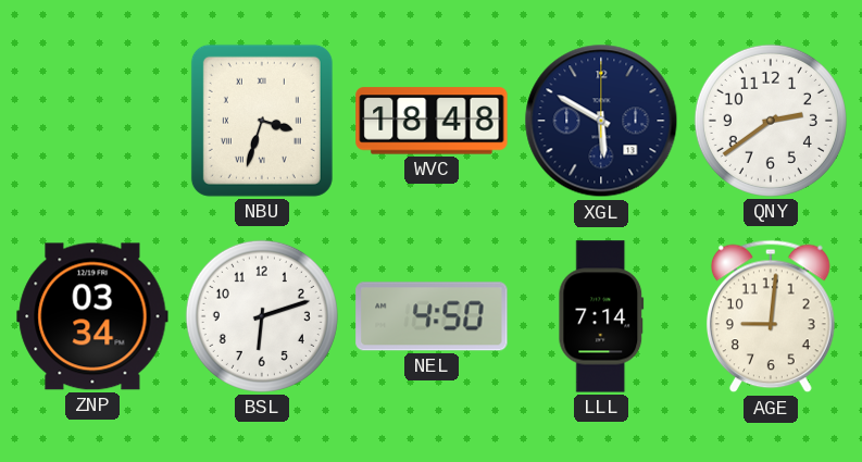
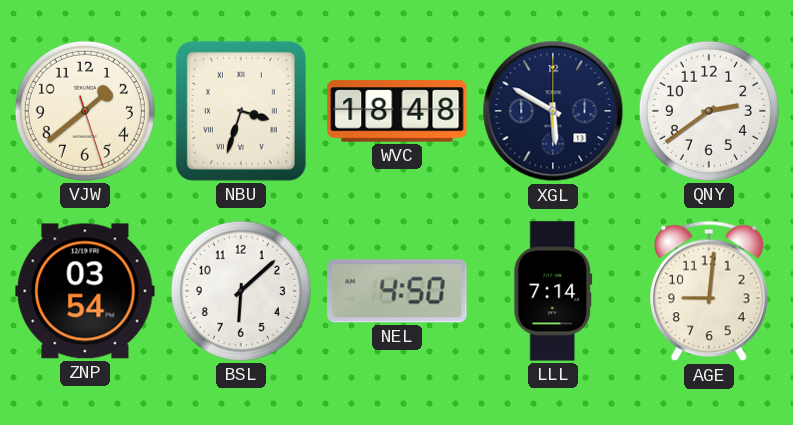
VJW: none -> 1:38 (85, 111)
ZNP: 03:34 -> 03:54 (85, 291)
BSL: 6:12 -> 6:08 (241, 291)
